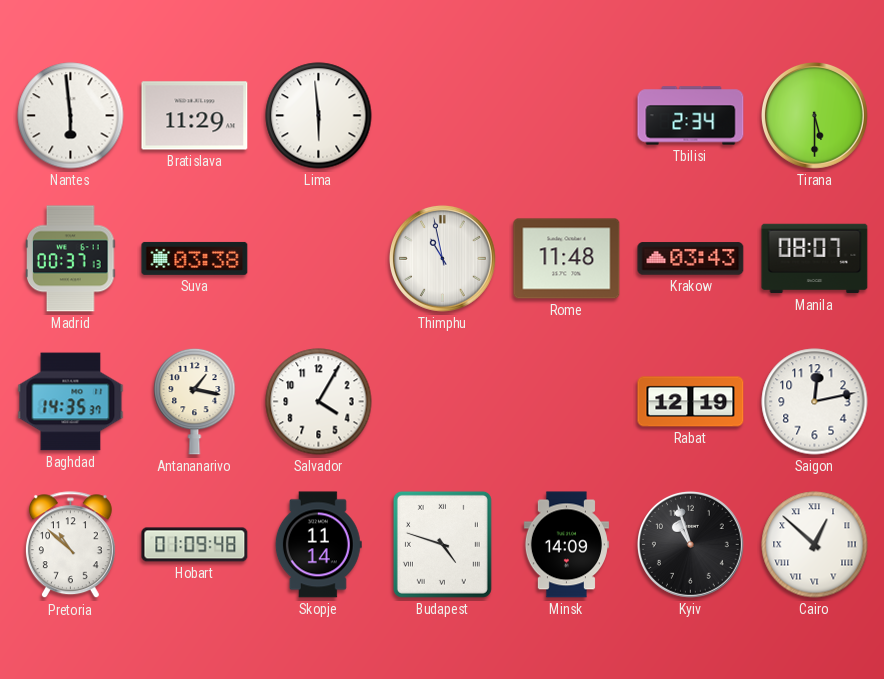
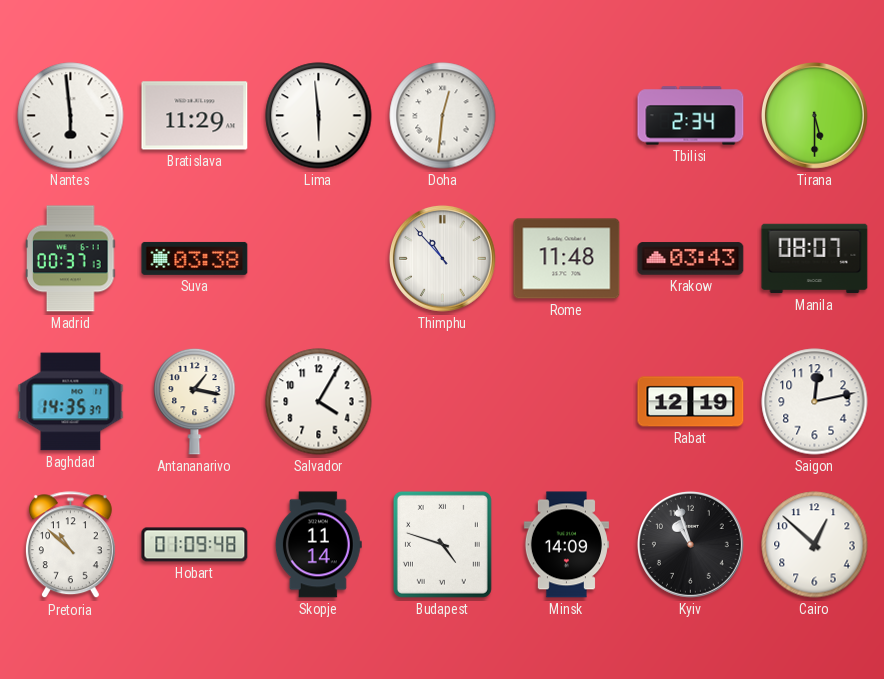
Doha: none -> 12:31 (443, 116)
Thimphu: 10:58 -> 10:53 (442, 258)
Cairo numerals: Roman -> Arabic (815, 545)
